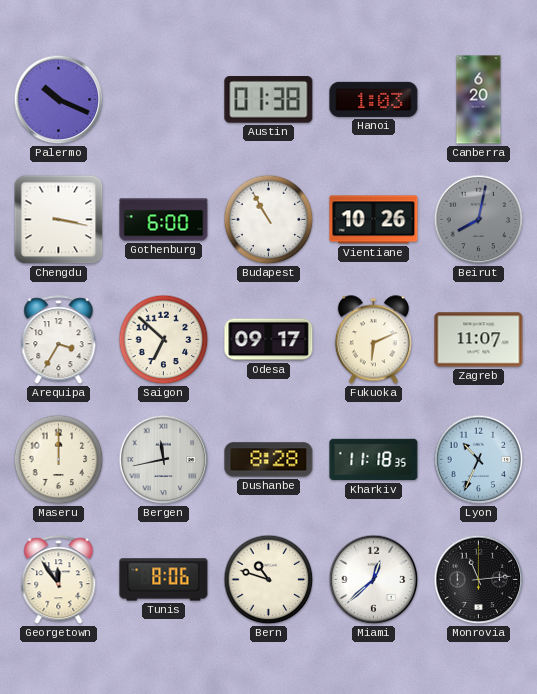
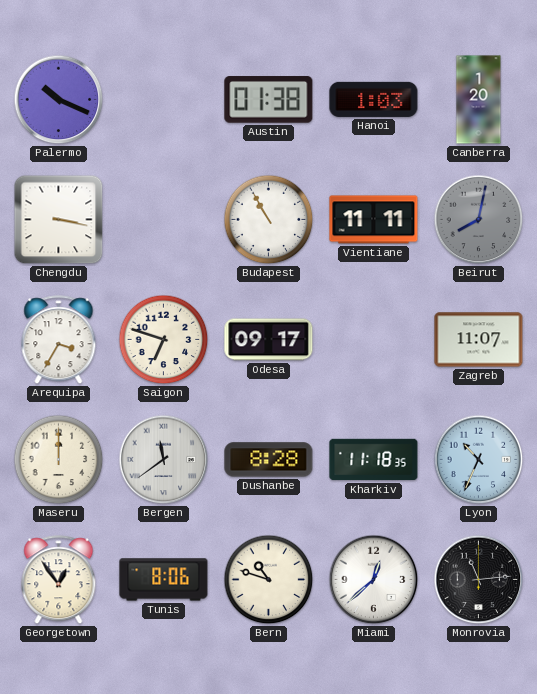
Canberra: 6:20 -> 1:20 (479, 100)
Gothenburg: 6:00 -> none (164, 220)
Vientiane: 10:26 -> 11:11 (374, 220)
Saigon: 6:52 -> 6:48 (164, 340)
Fukuoka: 6:11 -> none (373, 340)
Bergen: 11:43 -> 11:39 (164, 460)
Georgetown: 11:54 -> 12:54 (59, 580)
